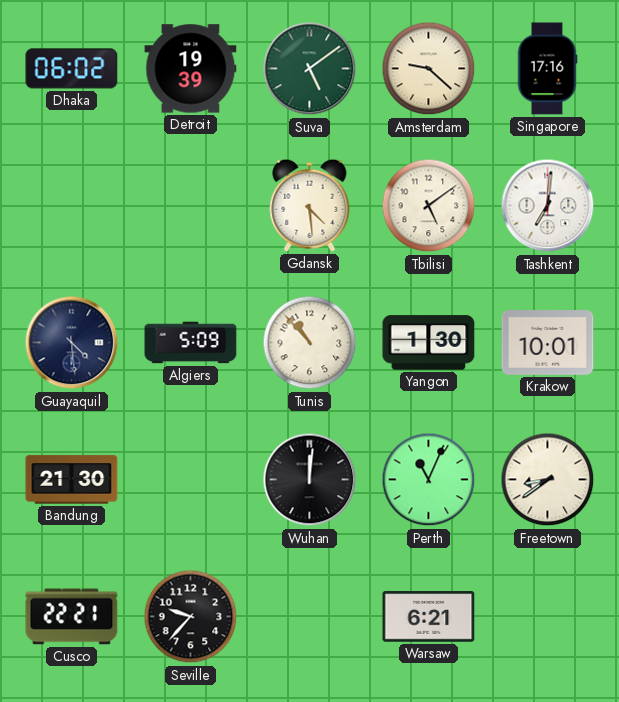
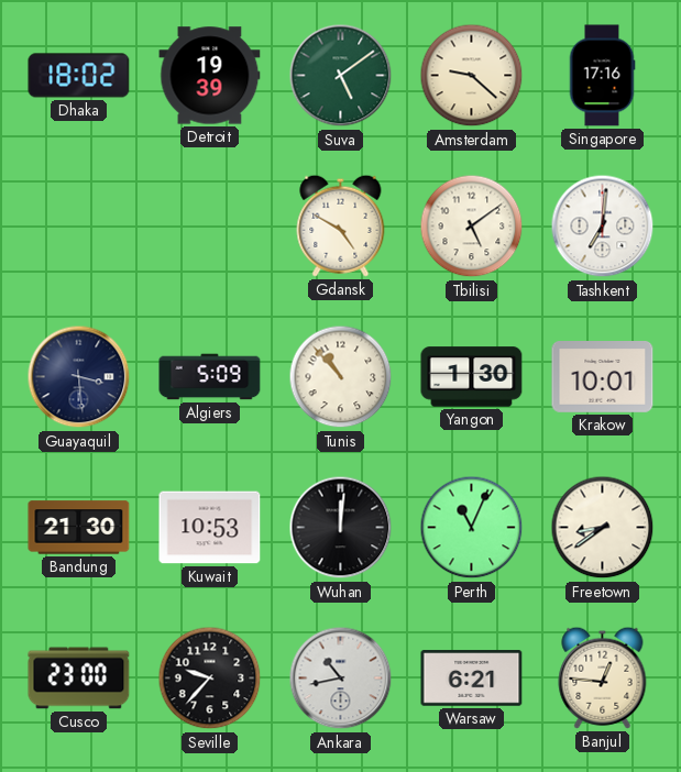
Dhaka: 06:02 -> 18:02 (79, 76)
Gdansk: 4:29 -> 4:50 (341, 225)
Guayaquil: 4:29 -> 3:29 (79, 377)
Kuwait: none -> 10:53 (210, 528)
Cusco: 22:21 -> 23:00 (79, 679)
Ankara: none -> 10:43 (341, 679)
Banjul: none -> 12:46 (603, 677)
